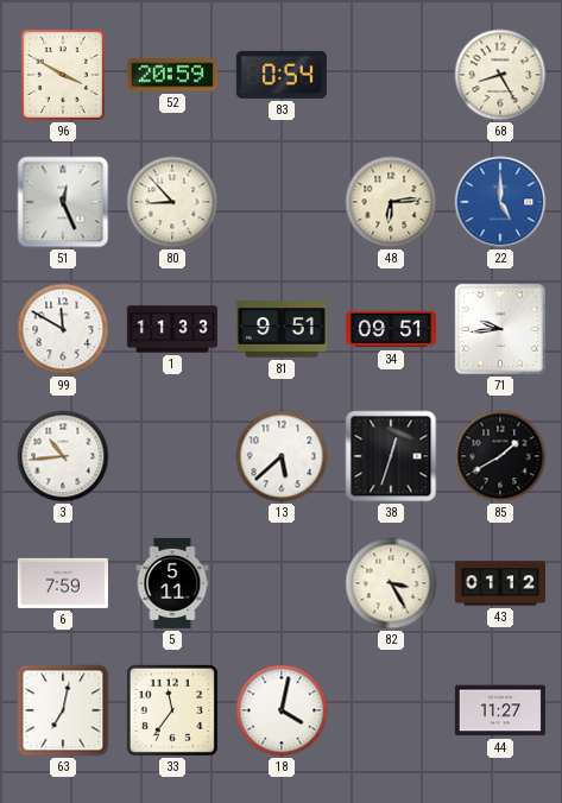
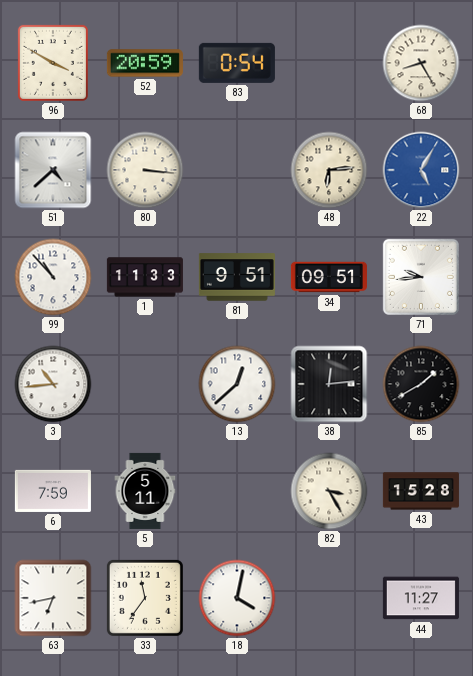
51: 12:26 -> 4:38 (53, 170)
80: 8:53 -> 3:16 (145, 170)
22: 5:00 -> 5:05 (421, 170)
99: 11:50 -> 10:53 (53, 277)
13: 5:38 -> 12:38 (237, 384)
38: 12:33 -> 12:14 (329, 384)
43: 01:12 -> 15:28 (421, 491)
63: 7:02 -> 6:43 (53, 598)
